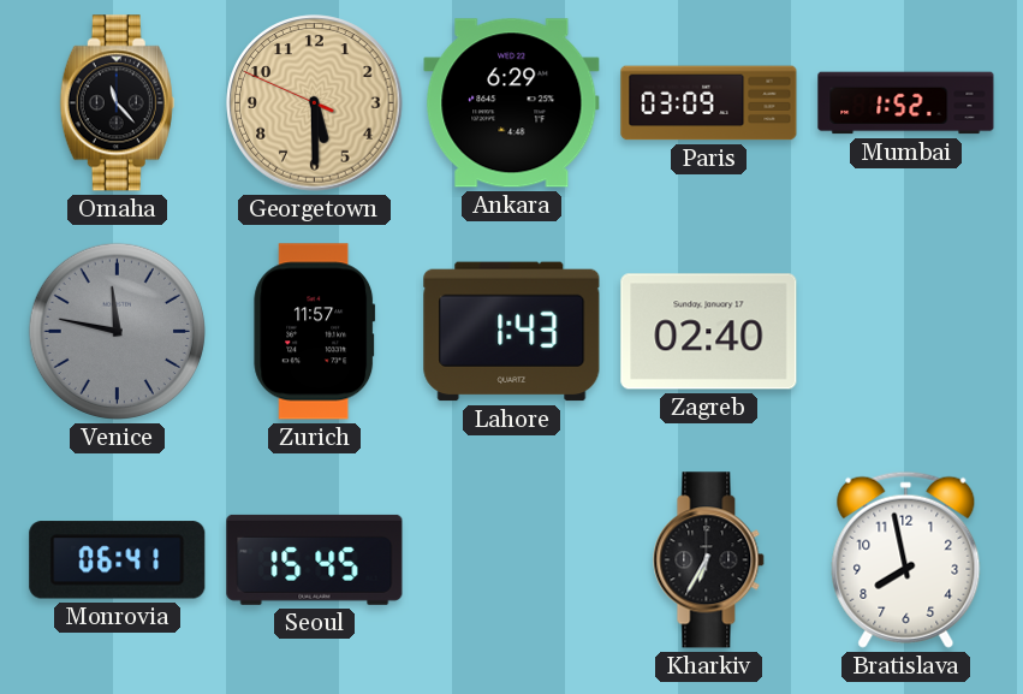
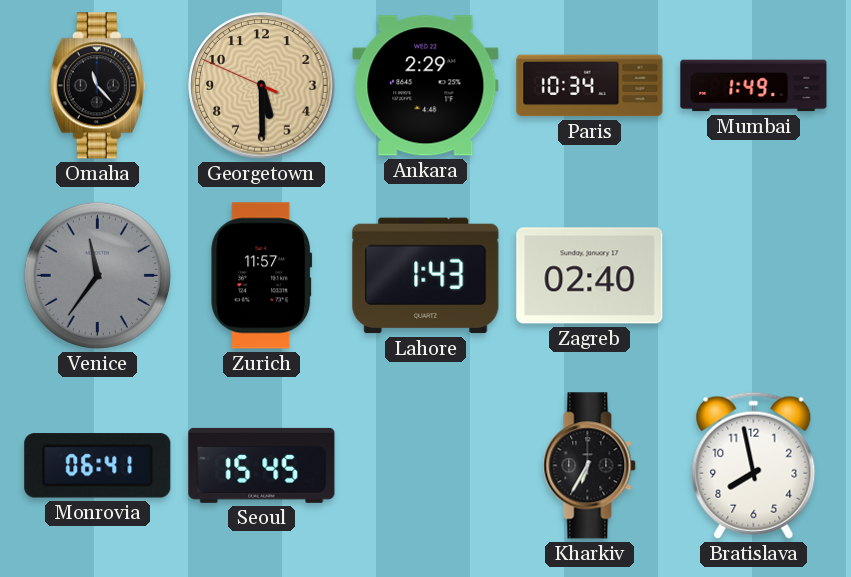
Ankara: 6:29 -> 2:29 (426, 86)
Paris: 03:09 -> 10:34 (590, 86)
Mumbai: 1:52 -> 1:49 (754, 86)
Venice: 11:47 -> 11:36 (97, 275)
